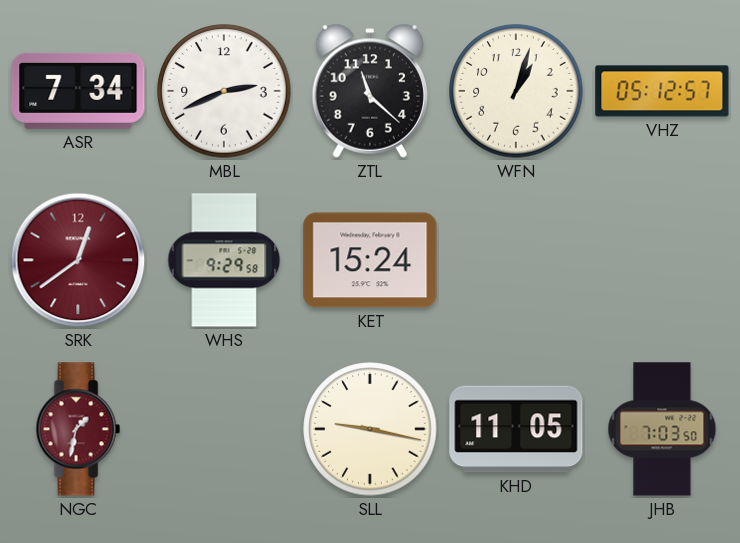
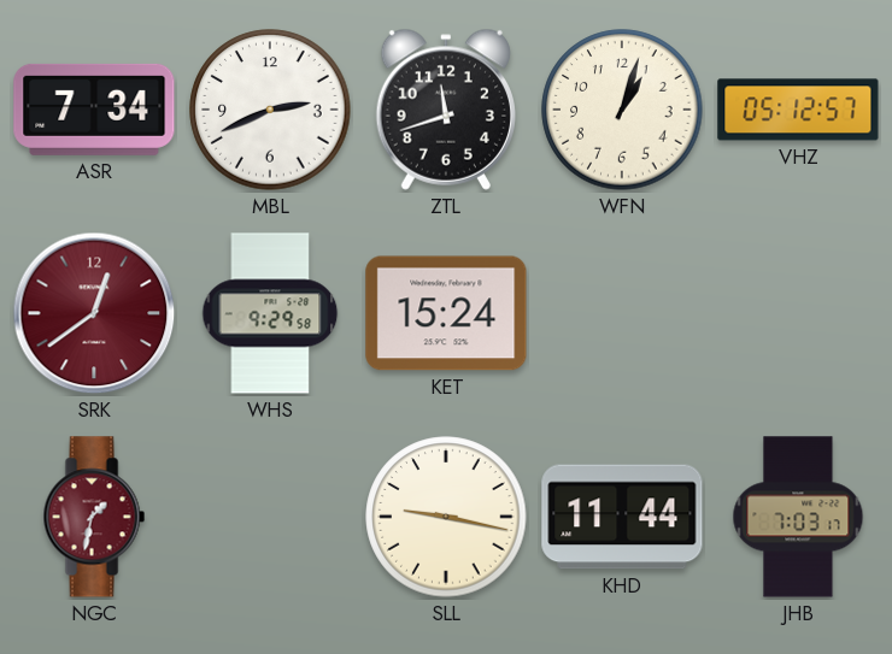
ZTL: 11:22 -> 11:42 (446, 110)
KHD: 11:05 -> 11:44 (622, 517)
JHB: 7:03:50 -> 7:03:17 (798, 517)
